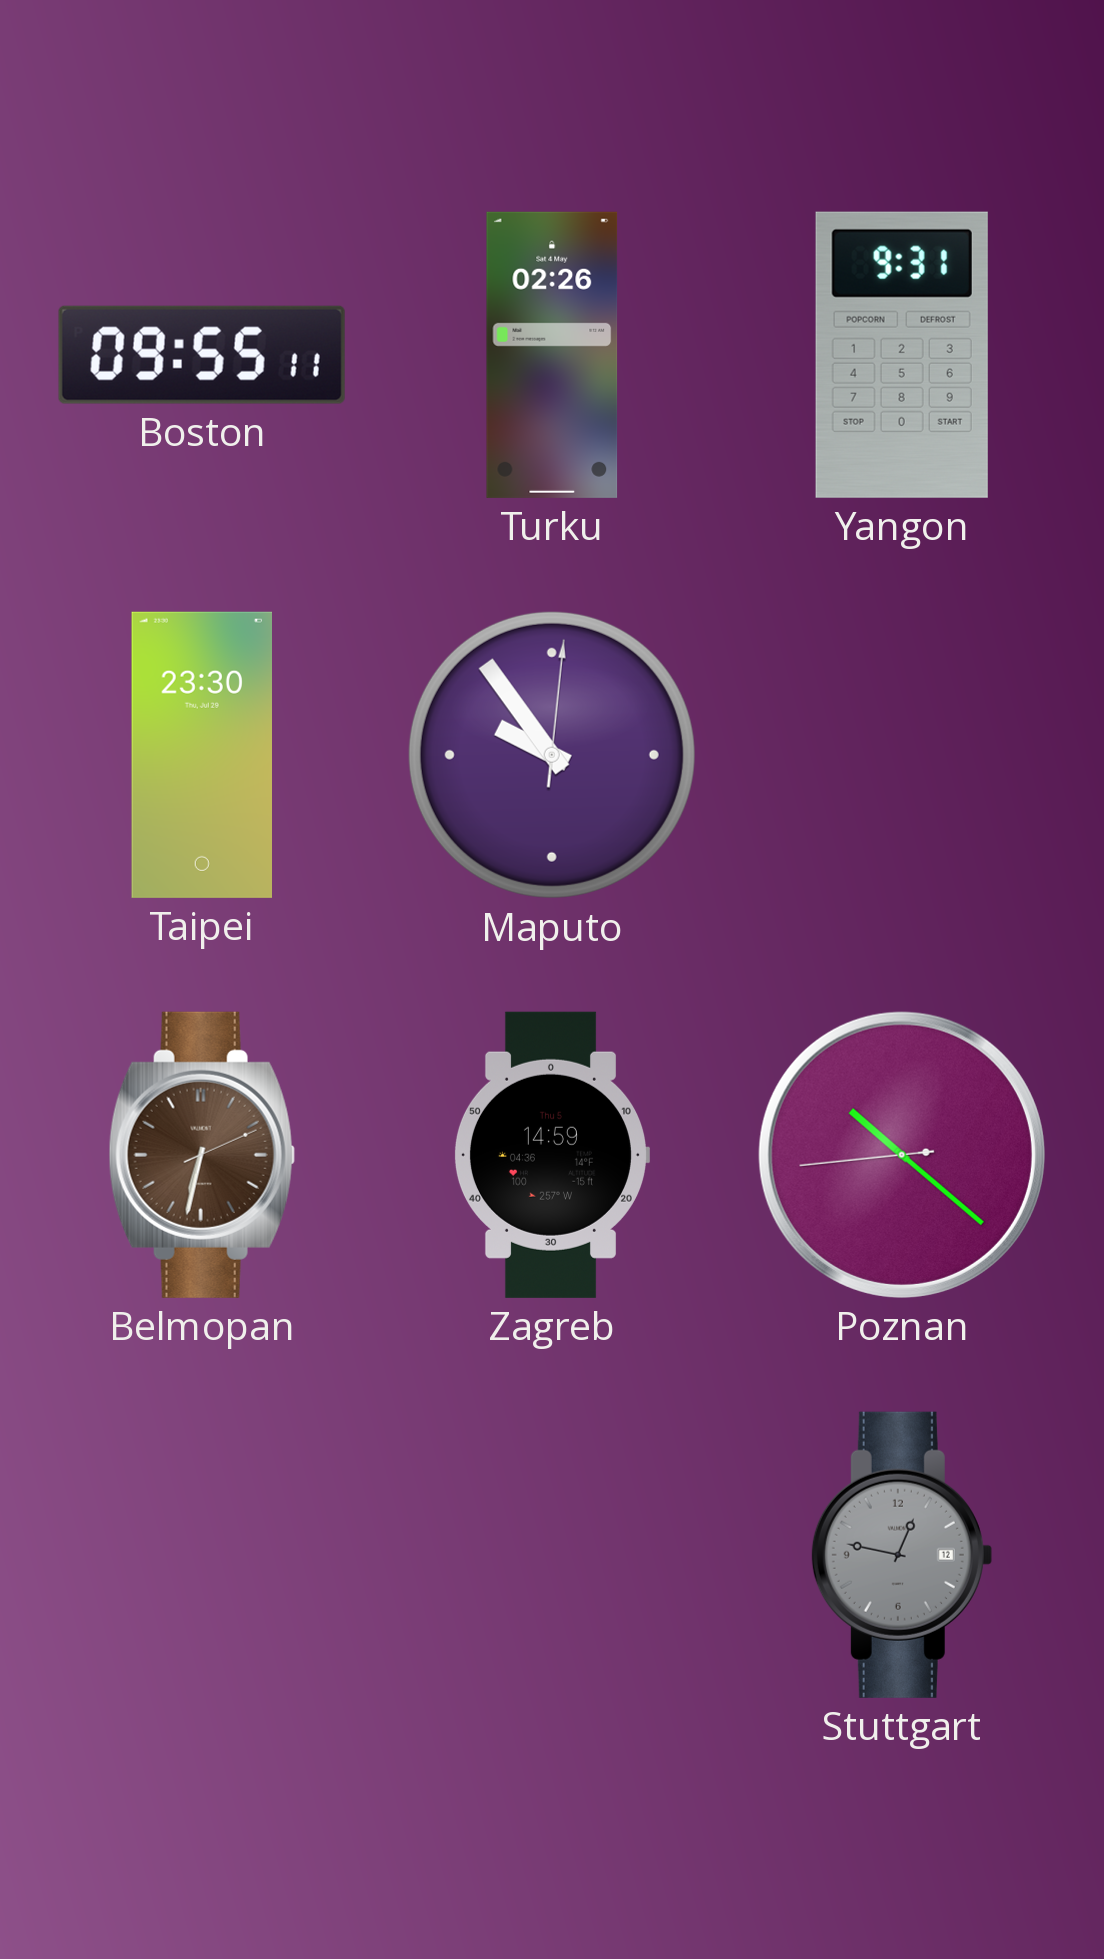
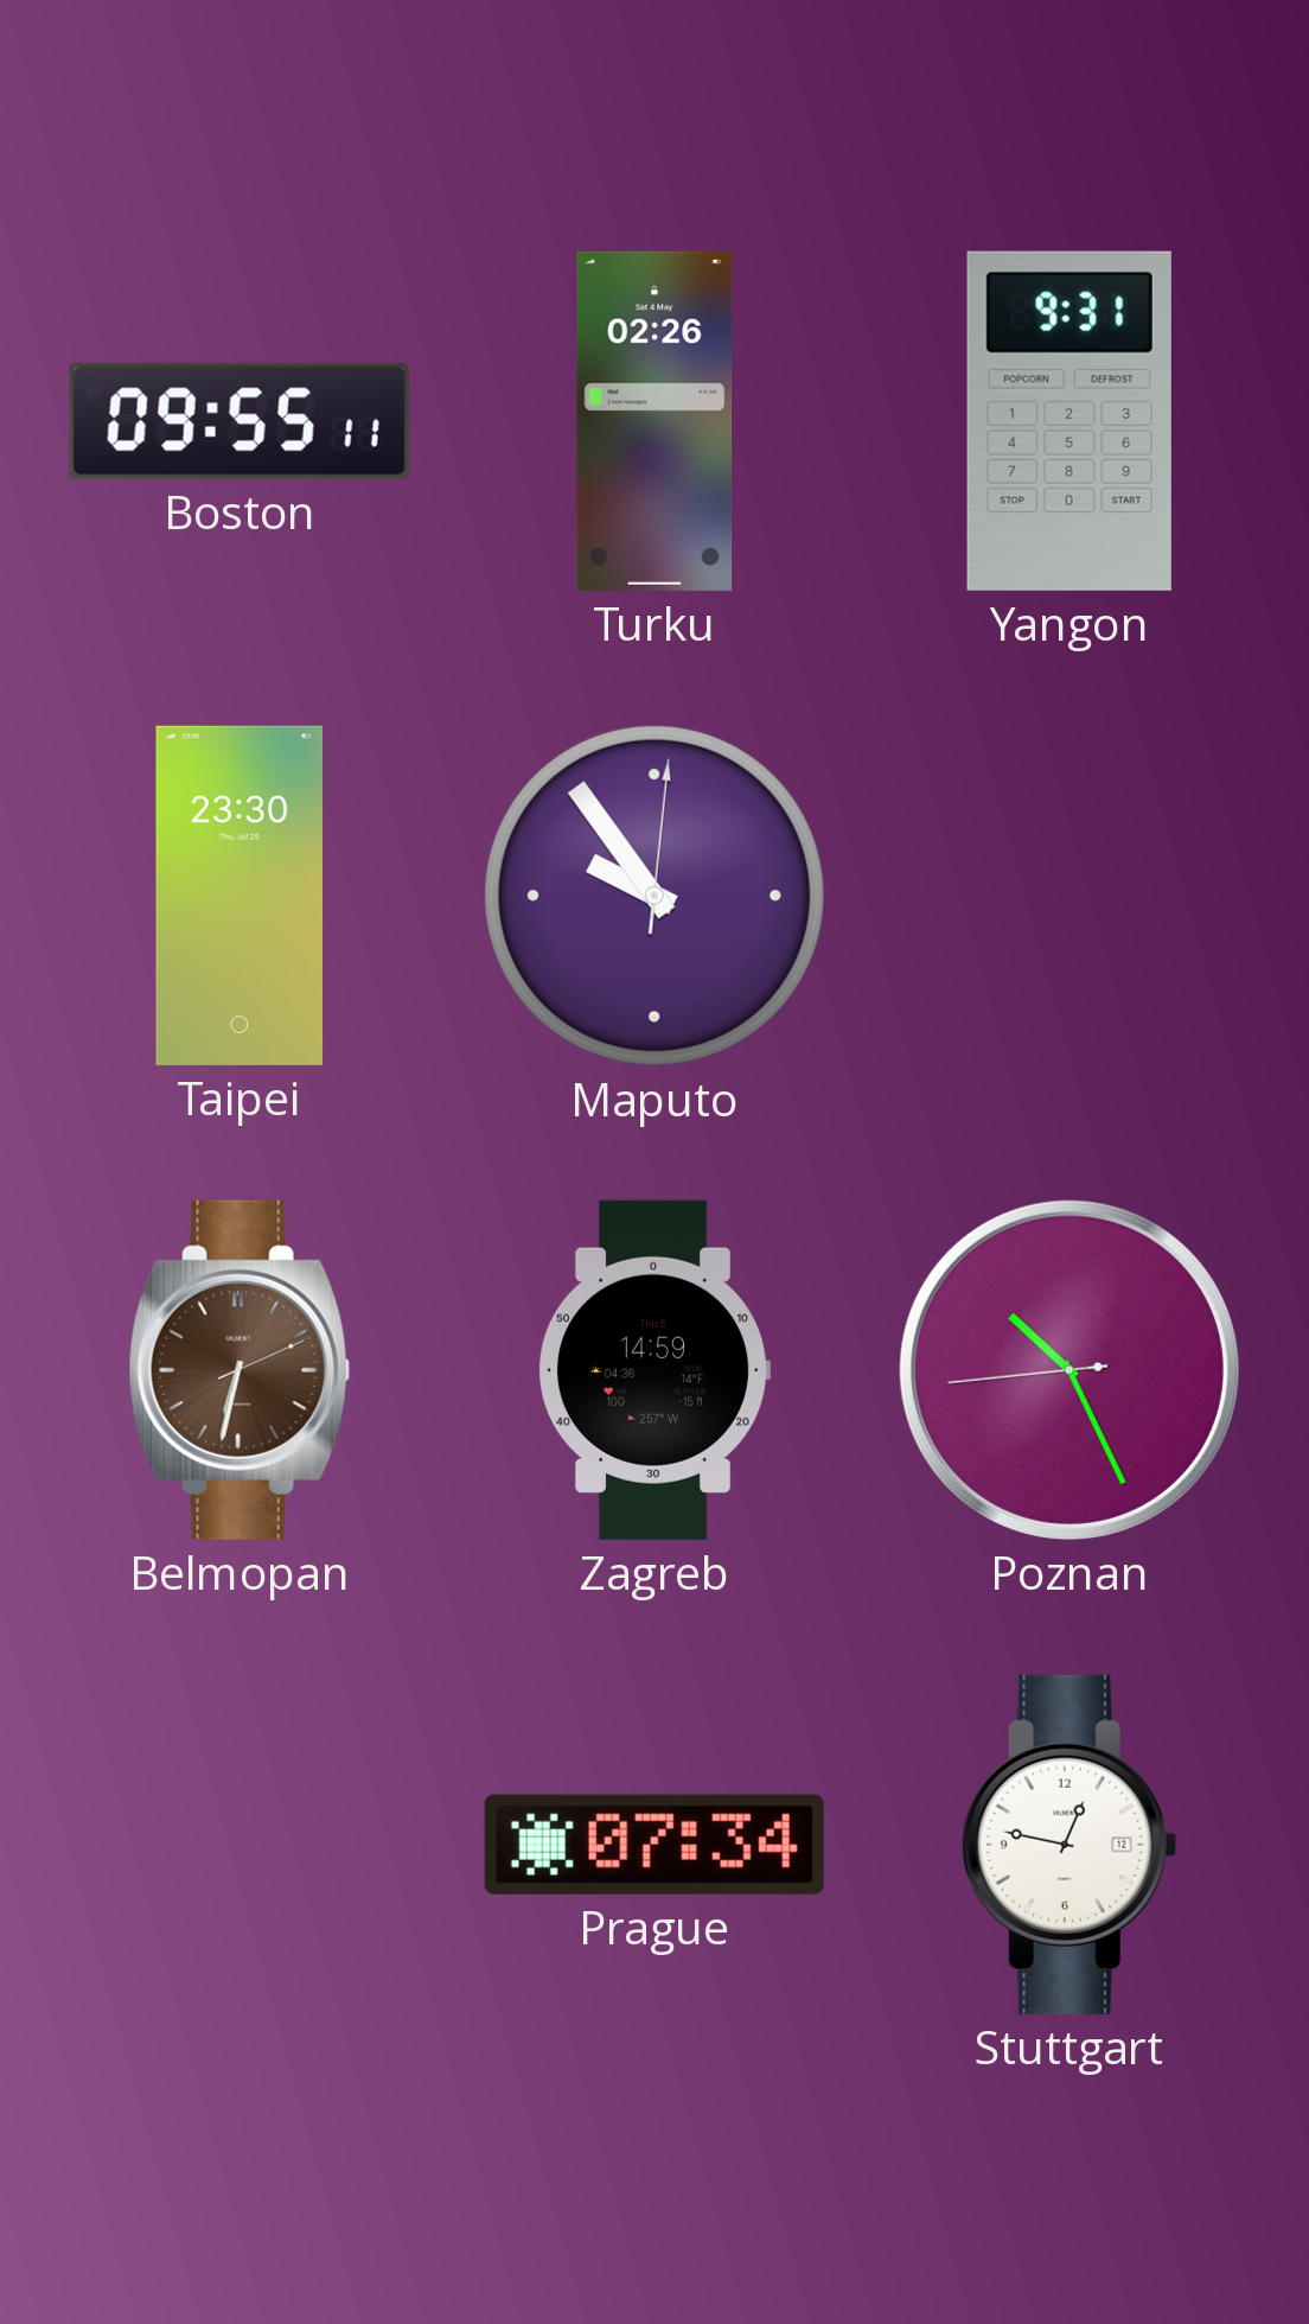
Poznan: 10:21 -> 10:25 (1069, 1370)
Prague: none -> 07:34 (654, 1845)
Stuttgart dial: grey -> white (1068, 1845)
